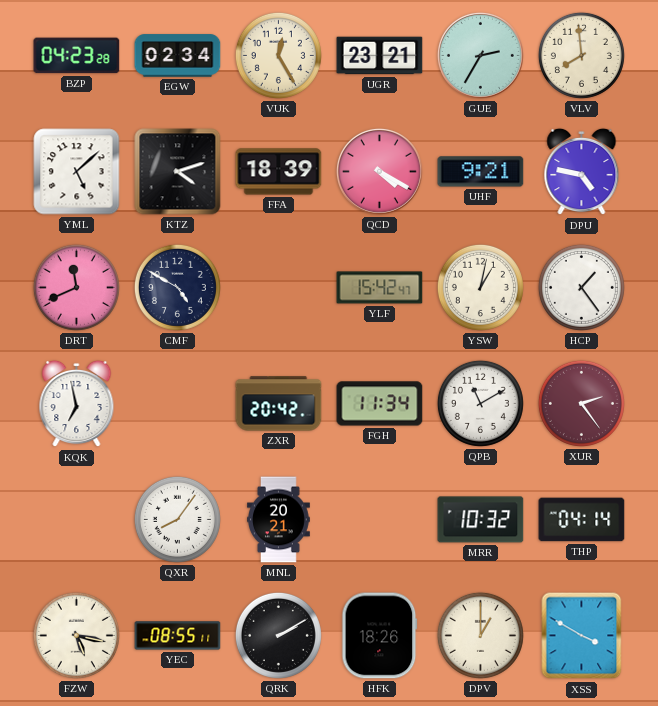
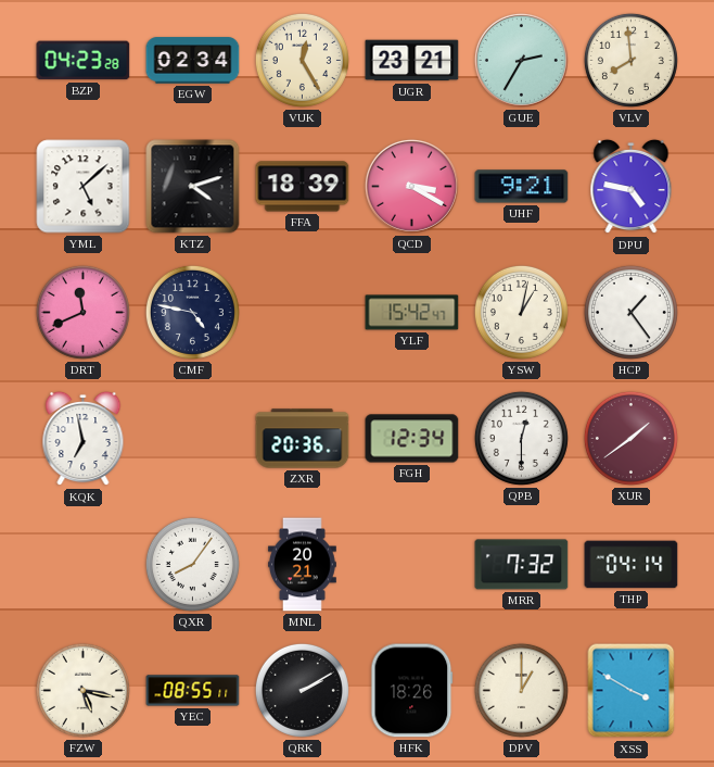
QCD: 4:20 -> 3:20 (411, 186)
CMF: 4:50 -> 4:47 (192, 312)
ZXR: 20:42 -> 20:36 (303, 439)
FGH: 11:34 -> 12:34 (412, 439)
QPB: 11:10 -> 12:30 (521, 438)
XUR: 2:24 -> 1:39 (630, 438)
MRR: 10:32 -> 7:32 (522, 565)
